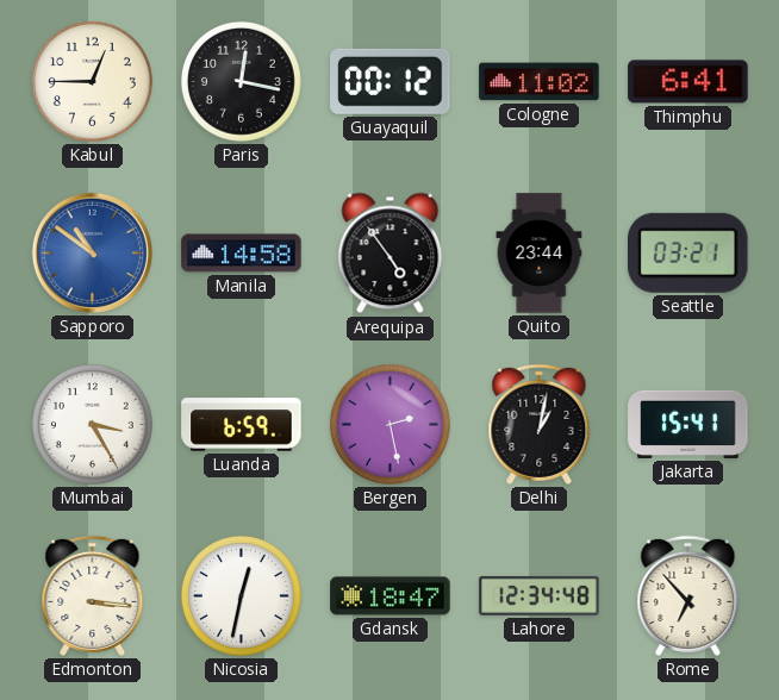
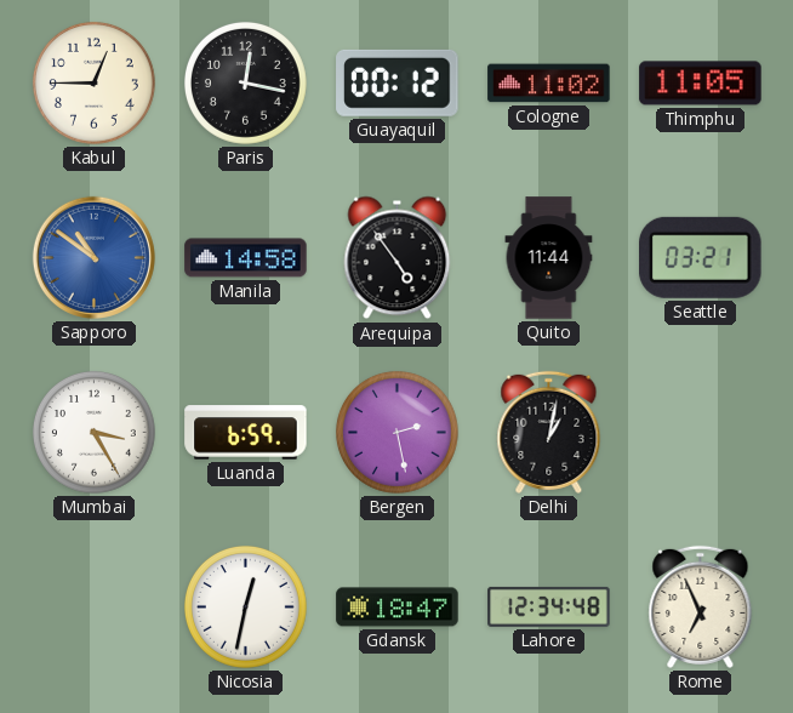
Thimphu: 6:41 -> 11:05 (701, 84)
Quito: 23:44 -> 11:44 (549, 258)
Jakarta: 15:41 -> none (688, 424)
Edmonton: 3:16 -> none (93, 595)
Rome: 6:53 -> 6:56 (701, 606)
